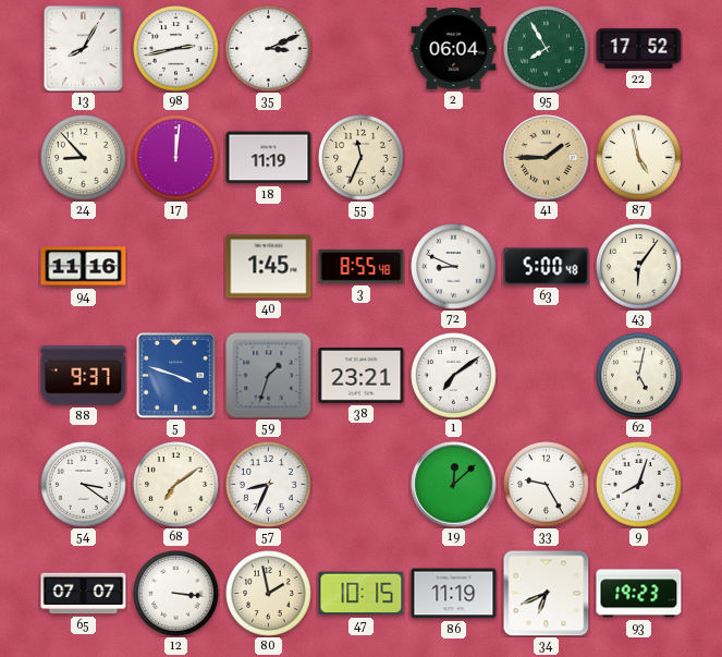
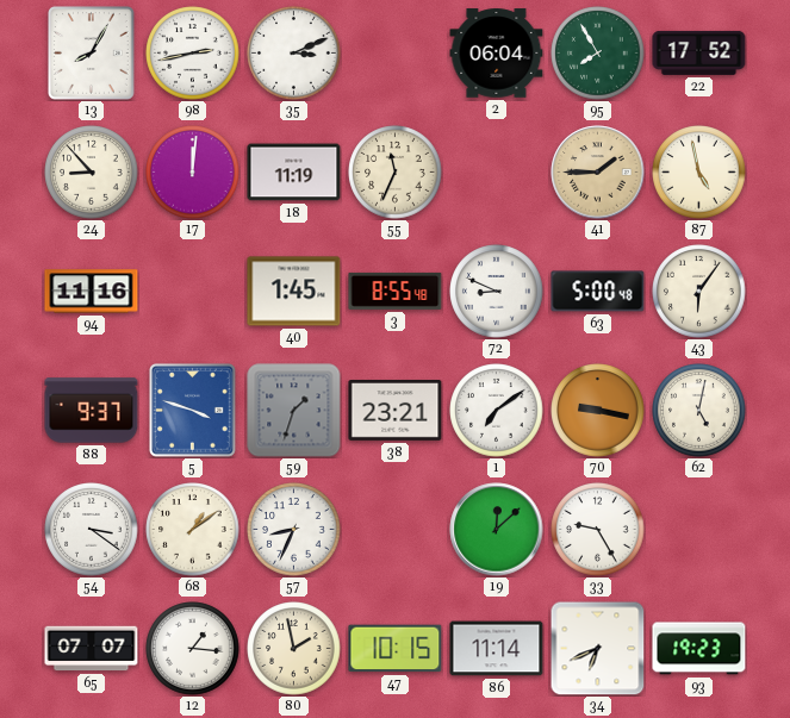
70: none -> 9:17 (598, 411)
68: 7:09 -> 1:09 (193, 530)
9: 8:03 -> none (639, 485)
12: 3:16 -> 1:16 (193, 649)
86: 11:19 -> 11:14 (497, 649)
